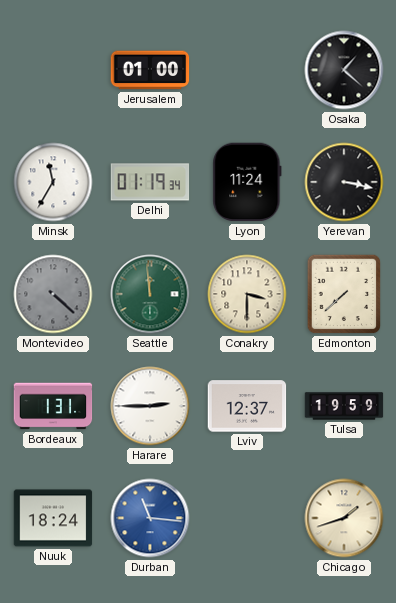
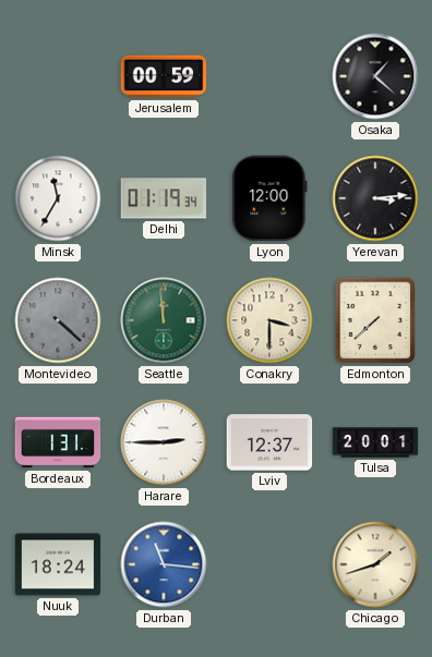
Jerusalem: 01:00 -> 00:59 (164, 76)
Lyon: 11:24 -> 12:00 (269, 198)
Yerevan: 3:17 -> 3:14 (375, 198)
Tulsa: 19:59 -> 20:01 (375, 442)
